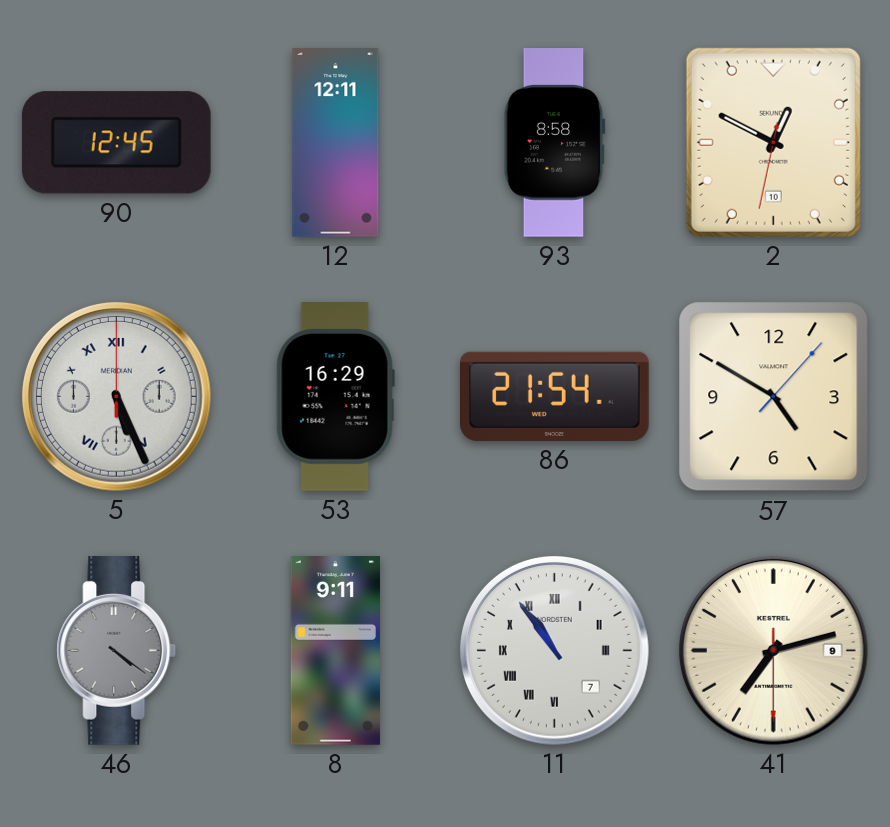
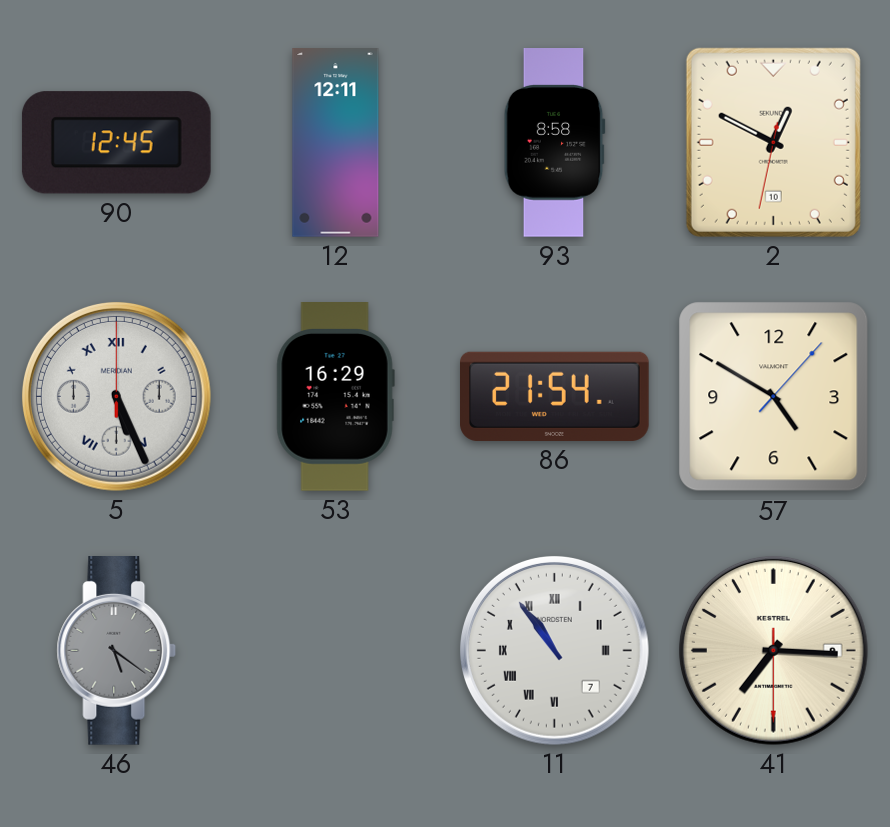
46: 4:21 -> 5:21 (117, 651)
8: 9:11 -> none (335, 651)
41: 7:12 -> 7:15 (773, 650)
